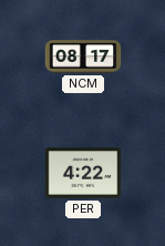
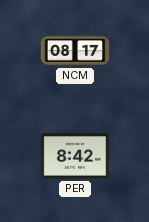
PER: 4:22 -> 8:42 (75, 156)
